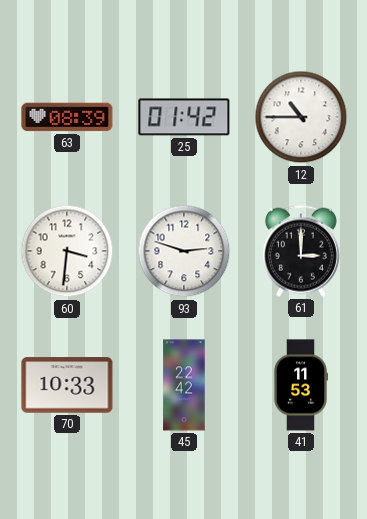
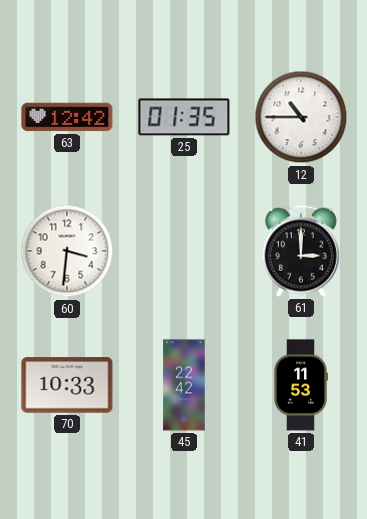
63: 08:39 -> 12:42 (67, 117)
25: 01:42 -> 01:35 (184, 117)
93: 2:48 -> none (184, 251)
